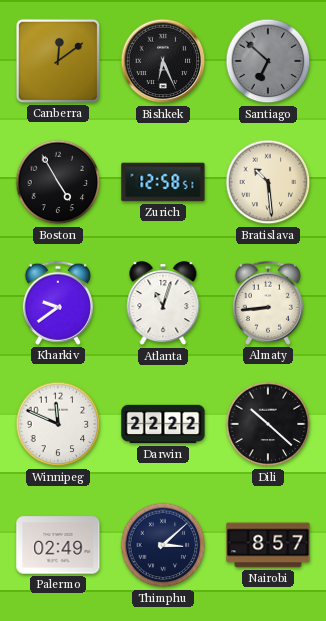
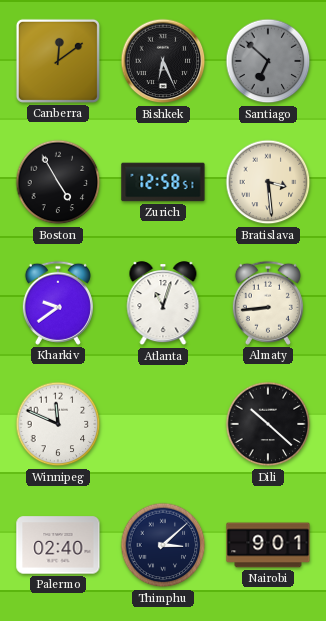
Bratislava: 10:29 -> 3:29 (268, 182)
Darwin: 22:22 -> none (163, 424)
Palermo: 02:49 -> 02:40 (58, 545)
Nairobi: 8:57 -> 9:01 (268, 545)
